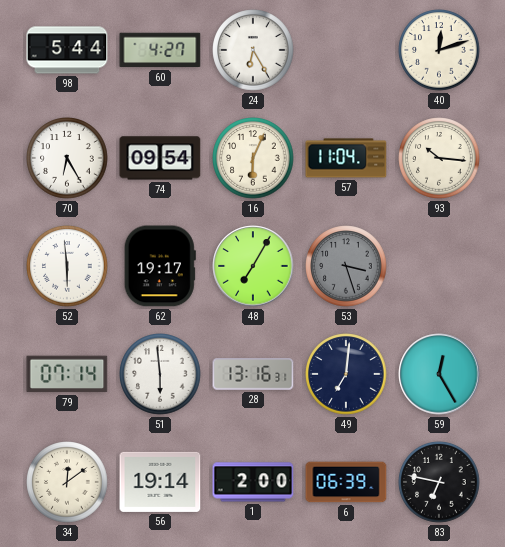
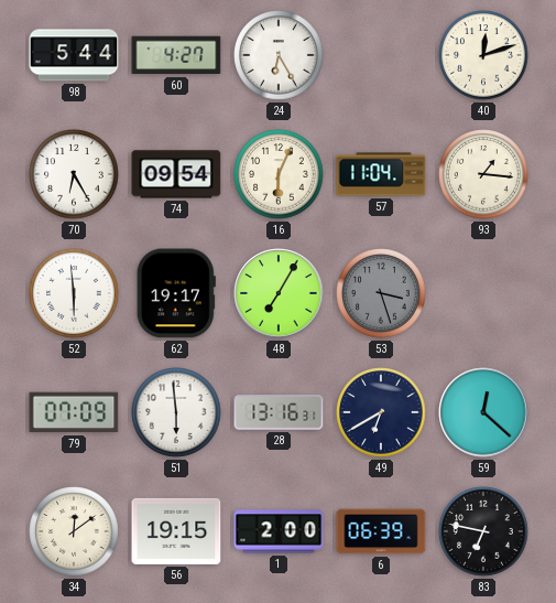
93: 10:16 -> 1:16 (483, 174)
79: 07:14 -> 07:09 (74, 412)
49: 7:01 -> 6:40 (381, 412)
59: 12:25 -> 12:22 (483, 412)
56: 19:14 -> 19:15 (176, 531)
